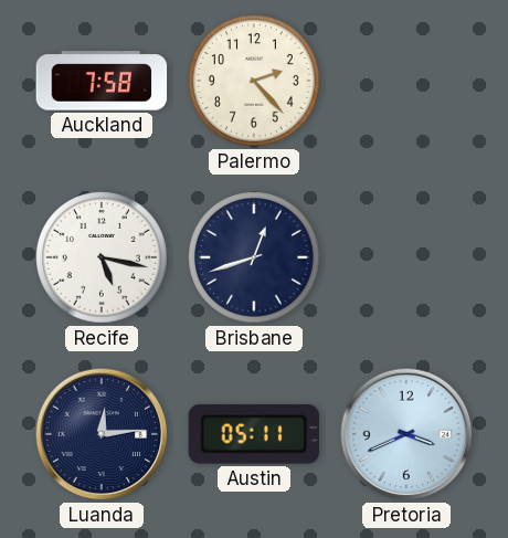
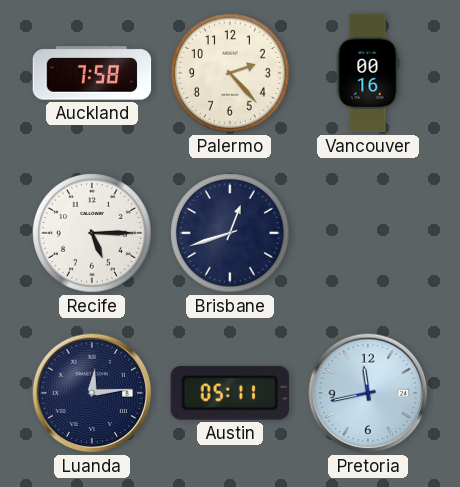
Vancouver: none -> 00:16 (368, 73)
Recife: 5:17 -> 5:15 (93, 234)
Pretoria: 3:41 -> 11:43 (368, 393)
